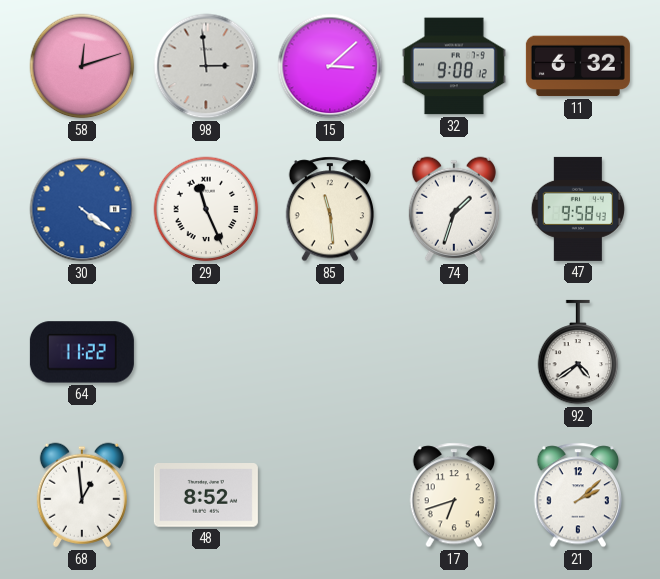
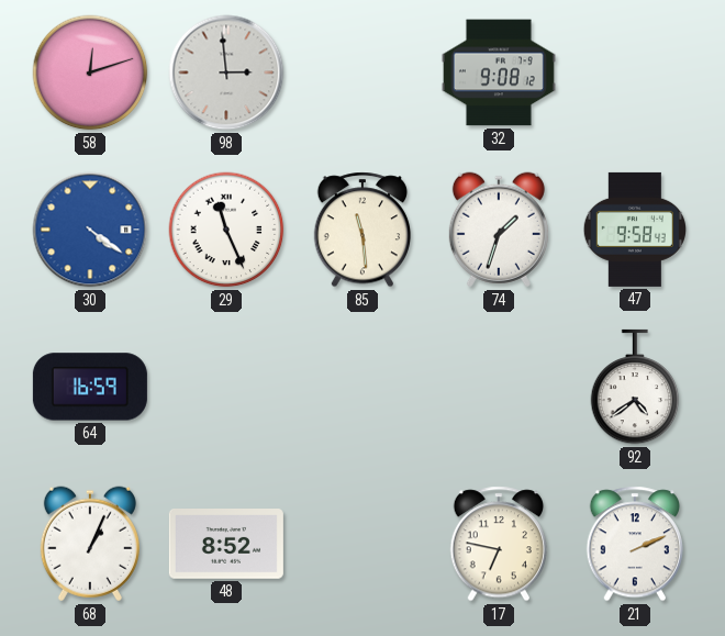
15: 3:08 -> none (330, 66)
11: 6:32 -> none (578, 66)
64: 11:22 -> 16:59 (90, 387)
68: 12:59 -> 1:04 (90, 544)
17: 6:42 -> 6:47 (499, 544)
21: 2:08 -> 2:11 (635, 544)
